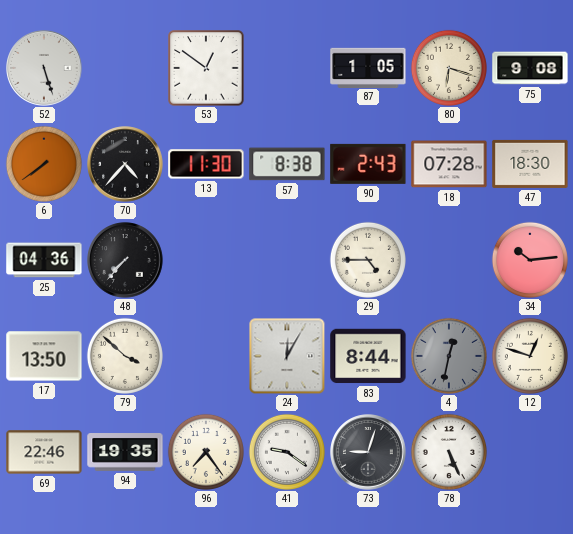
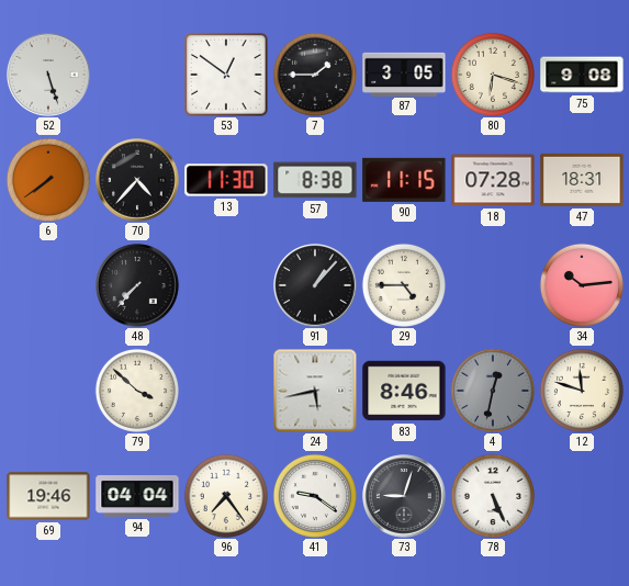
7: none -> 1:45 (315, 75)
87: 1:05 -> 3:05 (404, 74)
90: 2:43 -> 11:15 (404, 180)
47: 18:30 -> 18:31 (582, 180)
25: 04:36 -> none (44, 260)
91: none -> 1:07 (315, 285)
17: 13:50 -> none (44, 356)
24: 12:05 -> 5:43 (315, 391)
83: 8:44 -> 8:46 (404, 391)
12: 12:48 -> 11:48 (582, 391)
69: 22:46 -> 19:46 (48, 496)
94: 19:35 -> 04:04 (137, 497)
